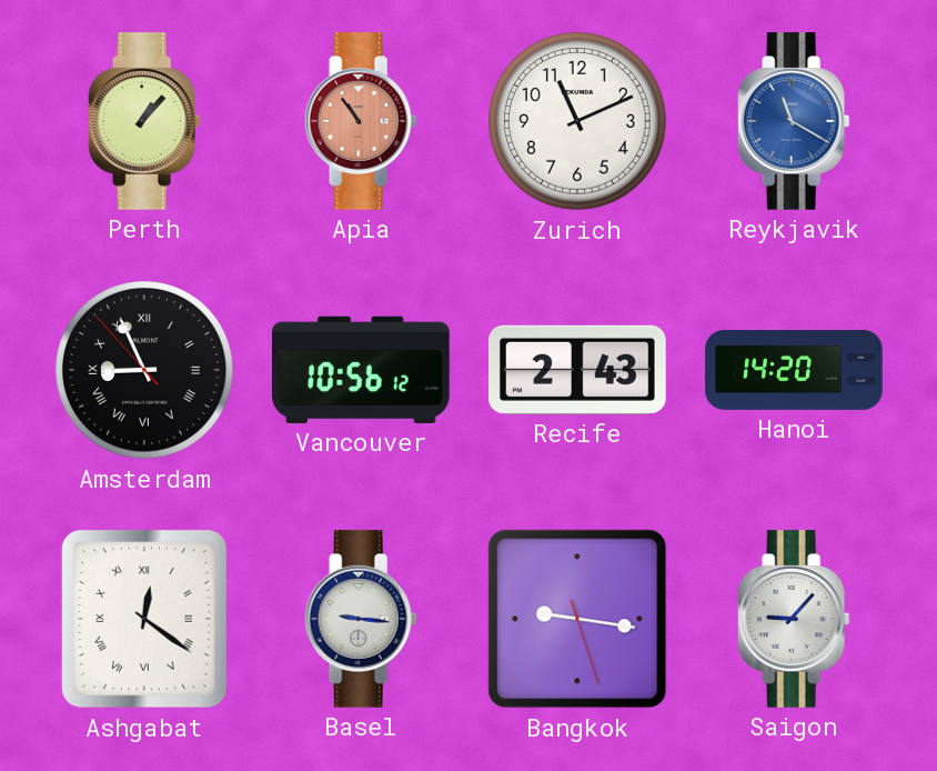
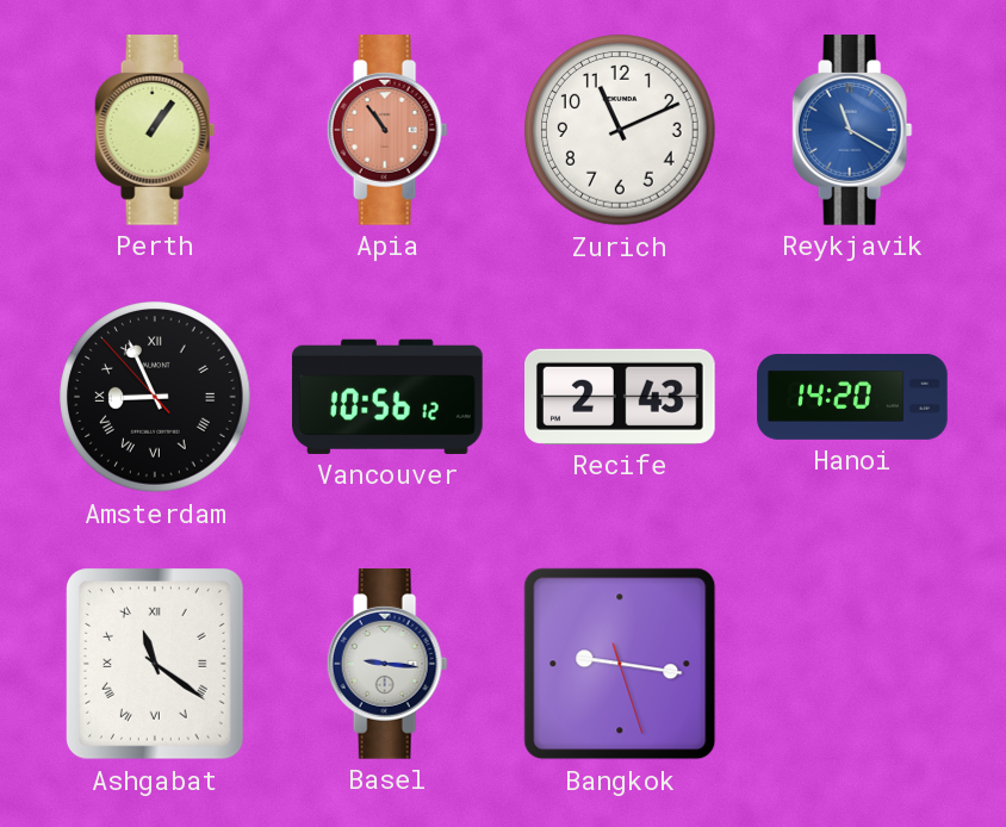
Perth: 1:07 -> 1:06 (155, 130)
Ashgabat: 12:21 -> 11:21 (155, 665)
Saigon: 9:07 -> none (794, 619)
